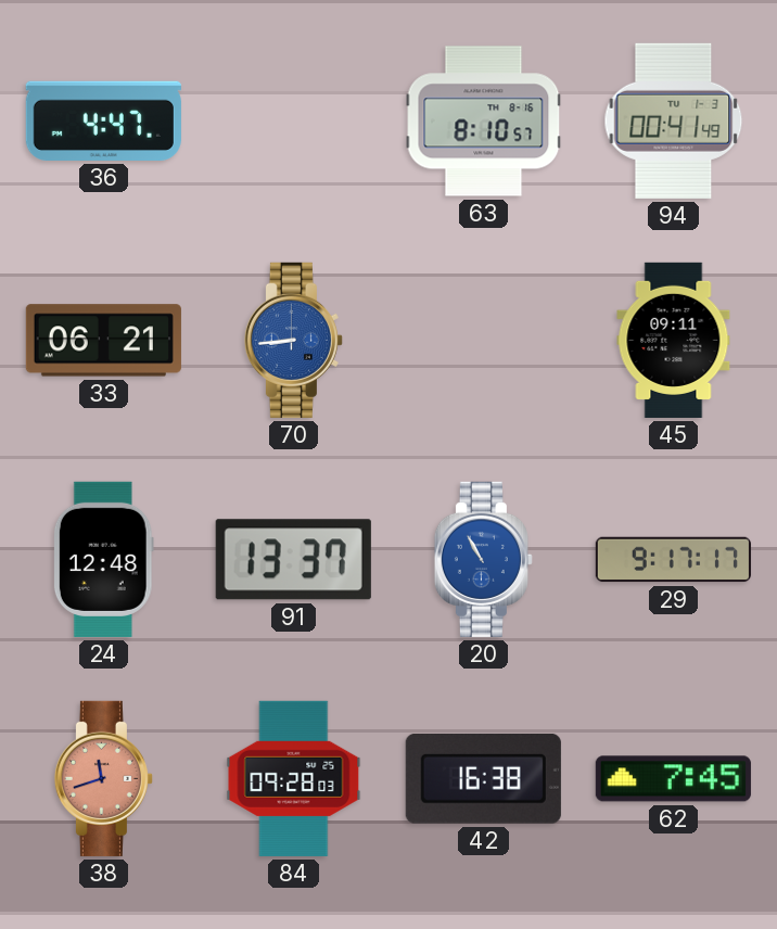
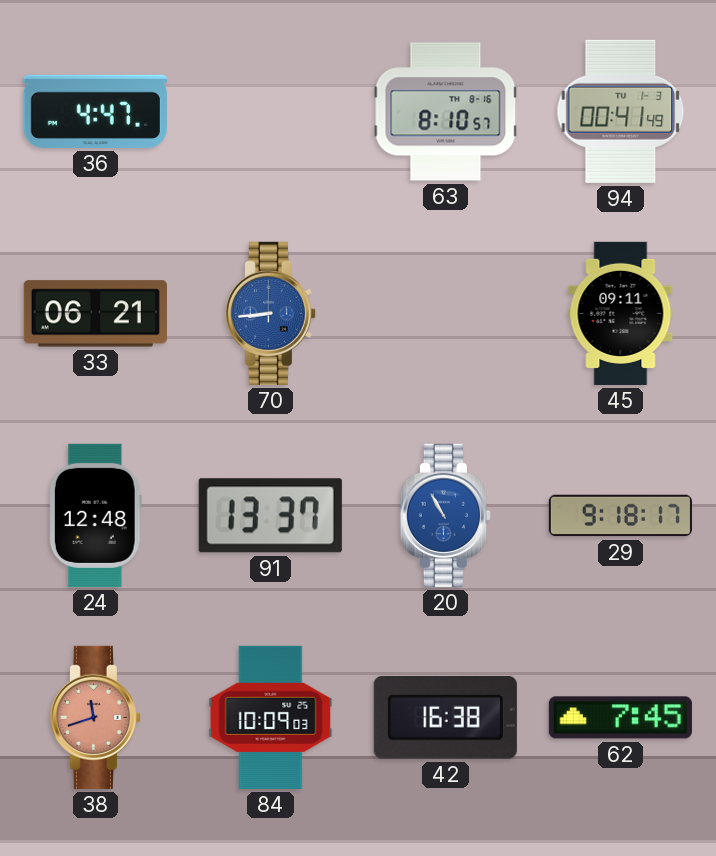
29: 9:17 -> 9:18 (620, 516)
84: 09:28 -> 10:09 (271, 717)
